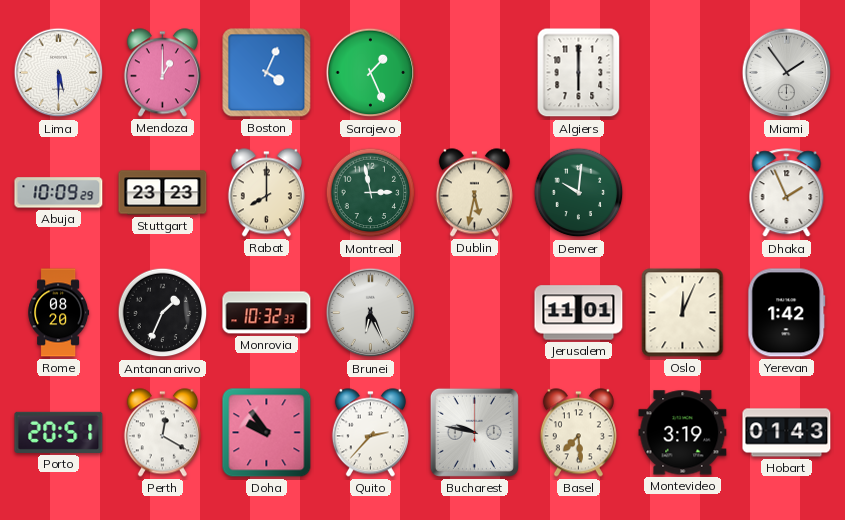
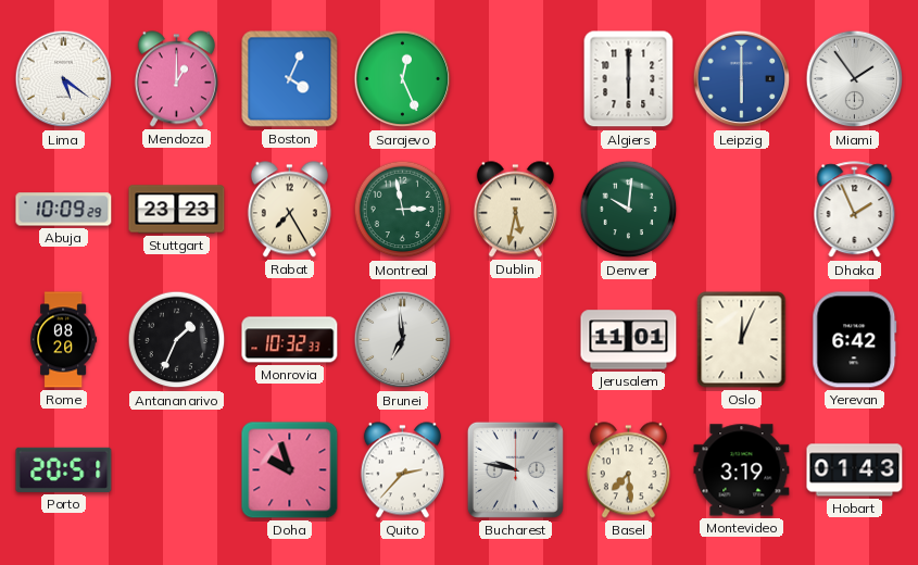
Lima: 5:30 -> 5:21 (64, 79)
Sarajevo: 1:26 -> 12:26 (403, 79)
Leipzig: none -> 6:00 (742, 79)
Rabat: 8:00 -> 7:25 (289, 210)
Brunei: 6:26 -> 6:59 (403, 340)
Yerevan: 1:42 -> 6:42 (855, 340)
Perth: 12:20 -> none (162, 433)
Doha: 9:54 -> 9:57 (290, 470)
